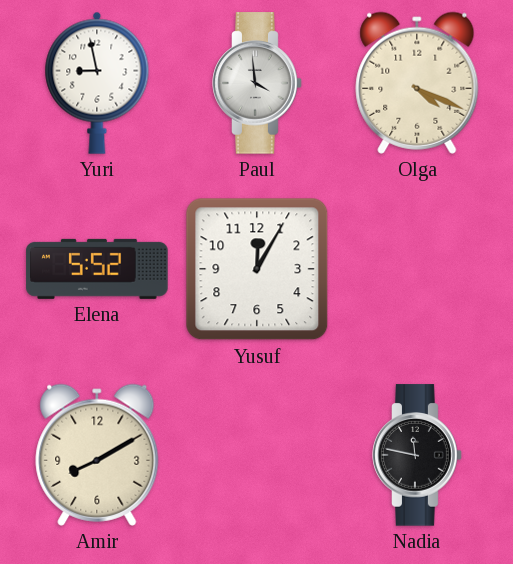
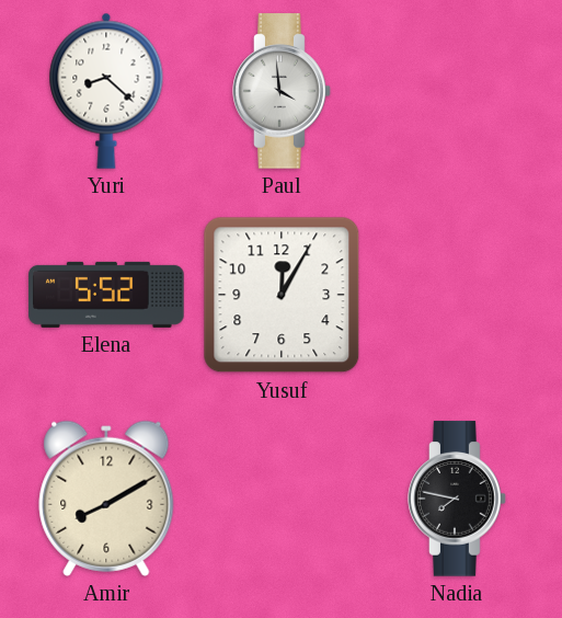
Yuri: 8:58 -> 8:22 (106, 91)
Olga: 4:19 -> none (417, 83)
Nadia: 11:47 -> 7:47 (457, 499)
